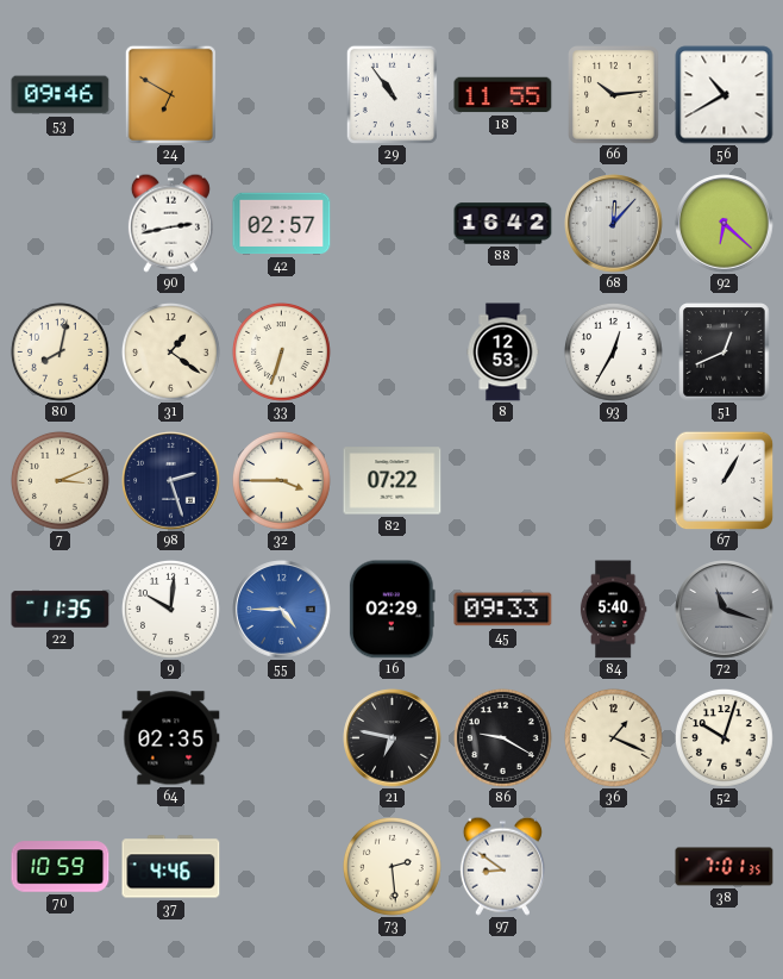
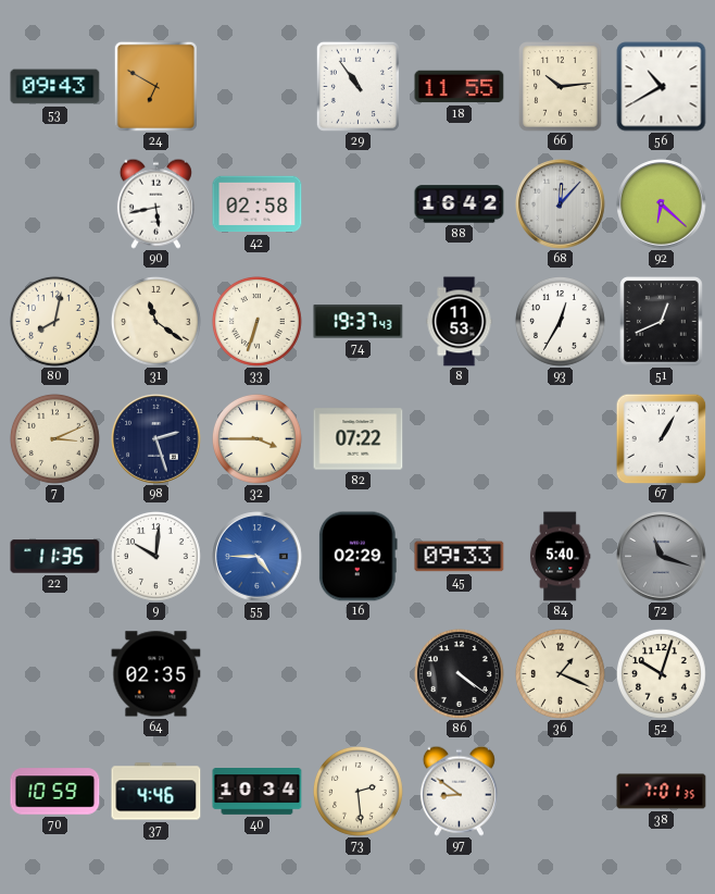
53: 09:46 -> 09:43 (55, 87)
90: 2:43 -> 5:43 (155, 203)
42: 02:57 -> 02:58 (258, 204)
31: 1:21 -> 11:21 (155, 321)
74: none -> 19:37 (359, 322)
8: 12:53 -> 11:53 (460, 322)
21: 6:47 -> none (393, 738)
86: 9:20 -> 4:21 (459, 673)
40: none -> 10:34 (258, 792)
